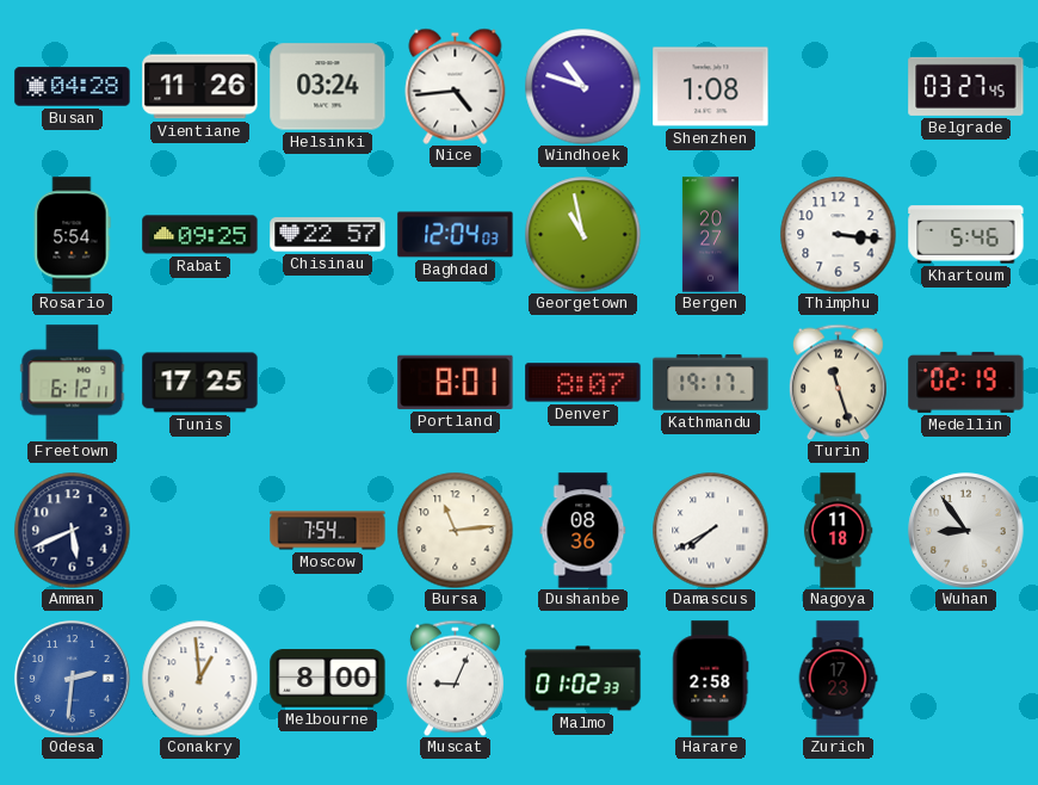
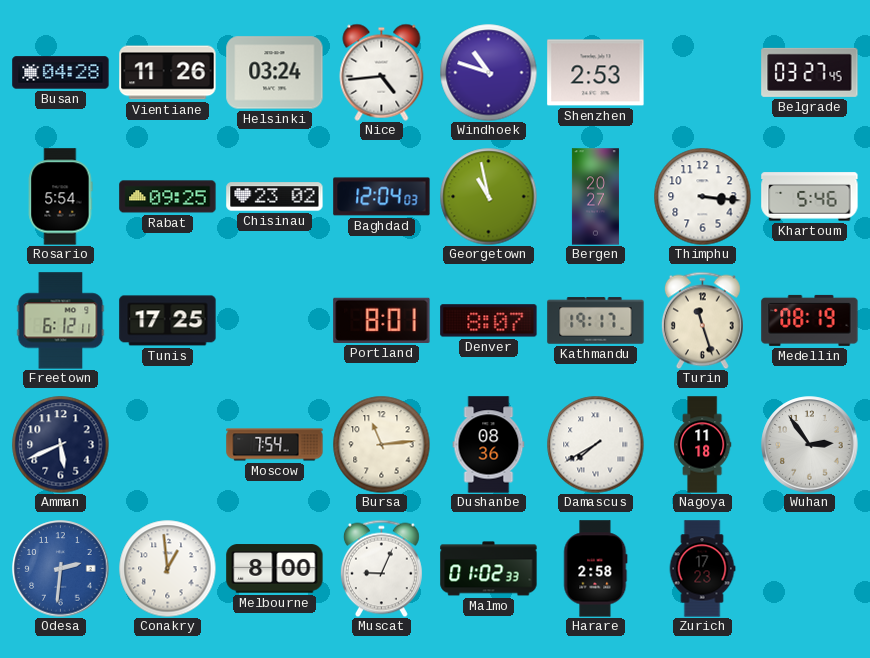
Shenzhen: 1:08 -> 2:53 (596, 73)
Chisinau: 22:57 -> 23:02 (275, 197)
Medellin: 02:19 -> 08:19 (810, 320)
Wuhan: 8:54 -> 2:54 (810, 445)
